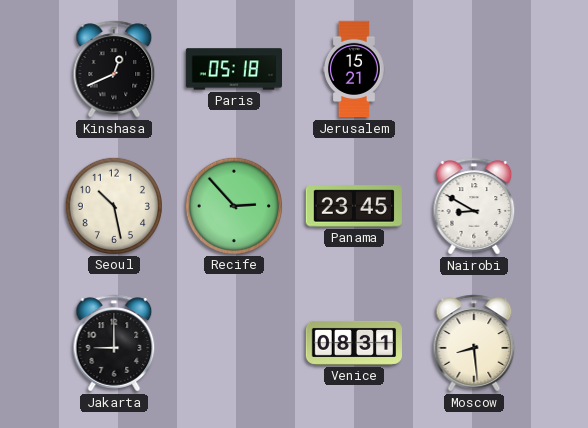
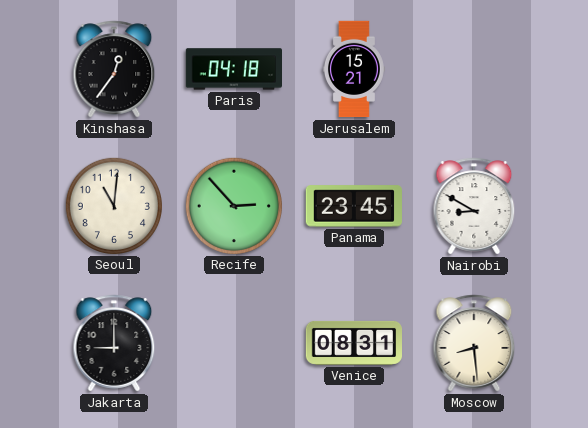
Kinshasa: 12:41 -> 12:36 (114, 69)
Paris: 05:18 -> 04:18 (233, 69)
Seoul: 10:28 -> 11:01 (113, 205)
